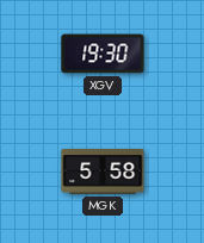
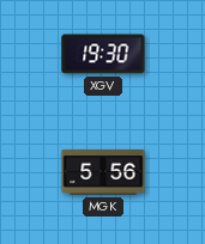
MGK: 5:58 -> 5:56 (103, 172)
